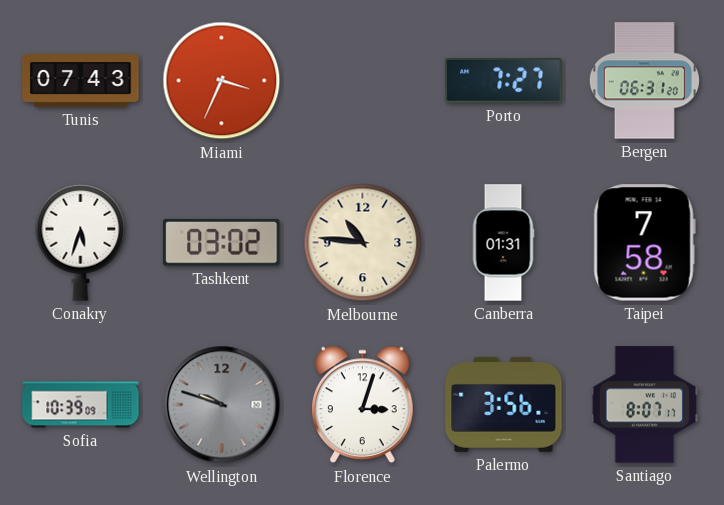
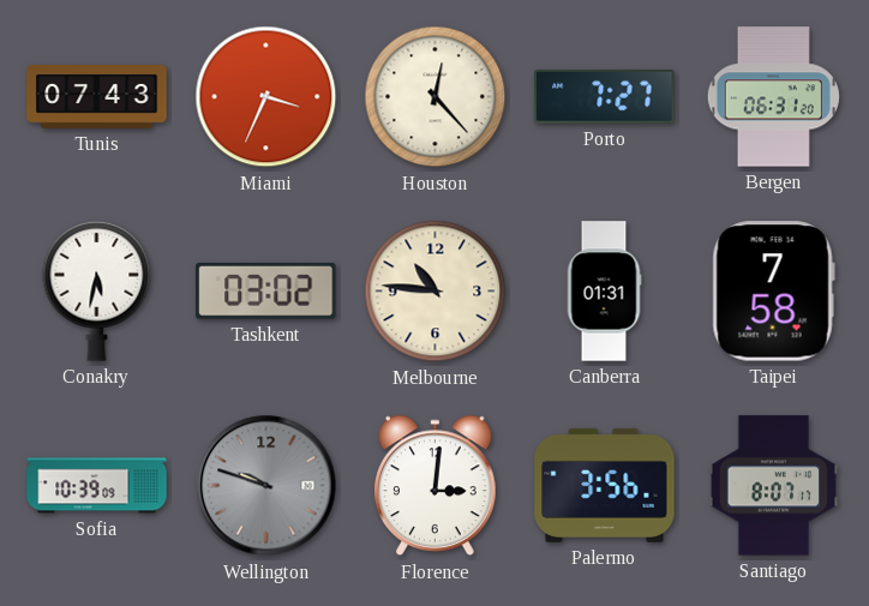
Houston: none -> 12:23 (436, 97)
Conakry: 5:33 -> 5:32 (97, 290)
Florence: 3:03 -> 3:01 (436, 486)
